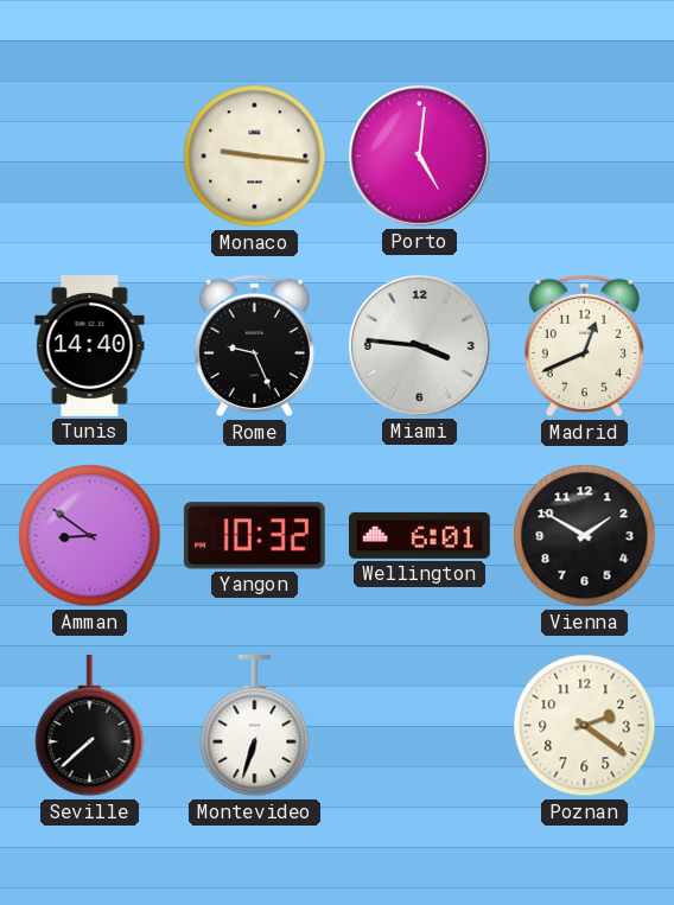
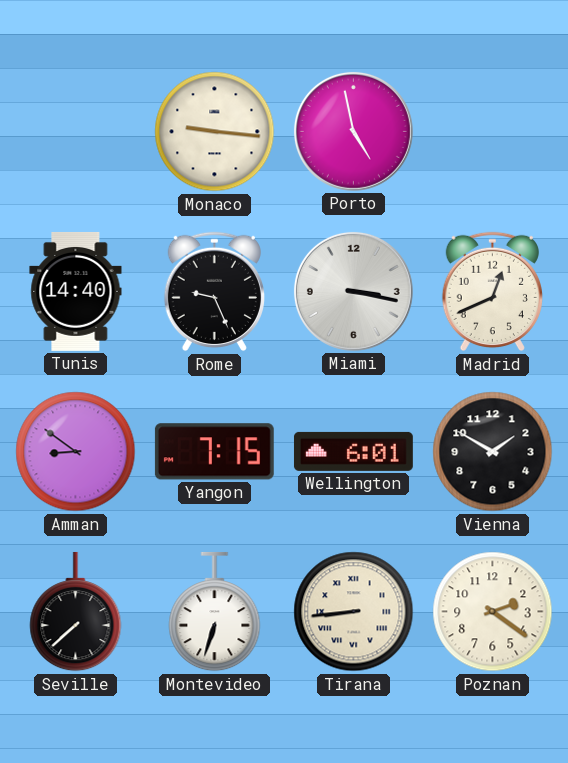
Porto: 5:01 -> 4:58 (353, 131)
Miami: 3:46 -> 3:17 (353, 291)
Yangon: 10:32 -> 7:15 (214, 452)
Tirana: none -> 8:44 (354, 612)
